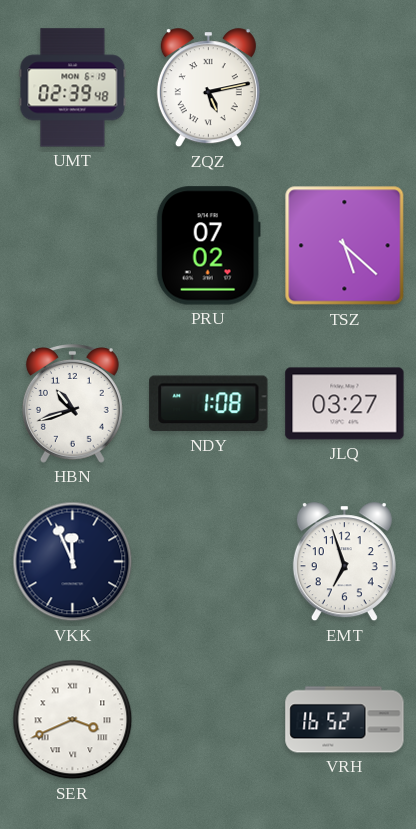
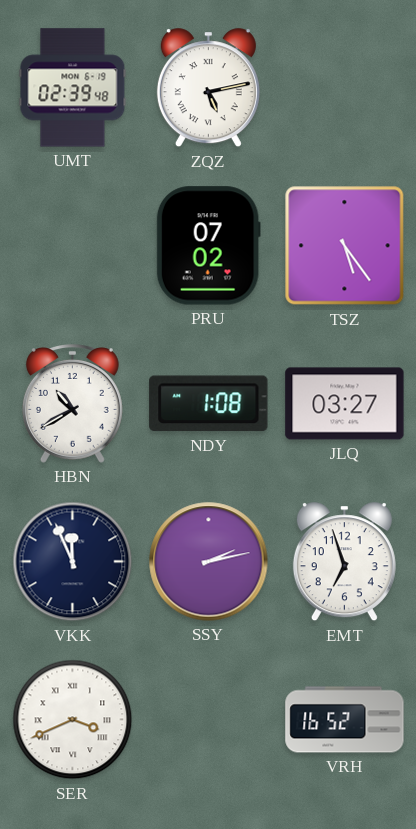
TSZ: 5:22 -> 5:24 (345, 246)
HBN: 10:42 -> 10:40 (72, 404)
SSY: none -> 2:13 (209, 562)
